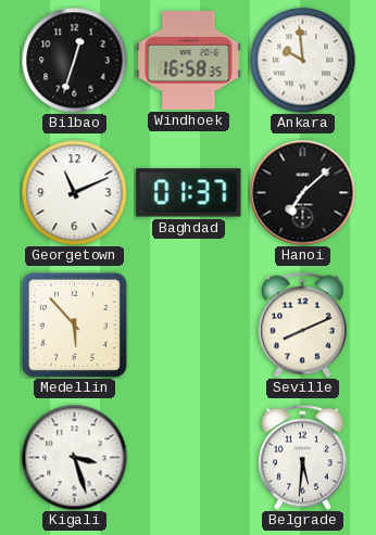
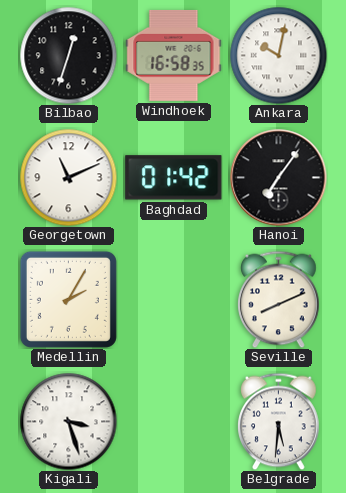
Ankara: 9:59 -> 10:02 (278, 55)
Baghdad: 01:37 -> 01:42 (174, 178)
Hanoi: 7:08 -> 7:06 (279, 178)
Medellin: 5:53 -> 2:05 (68, 299)
